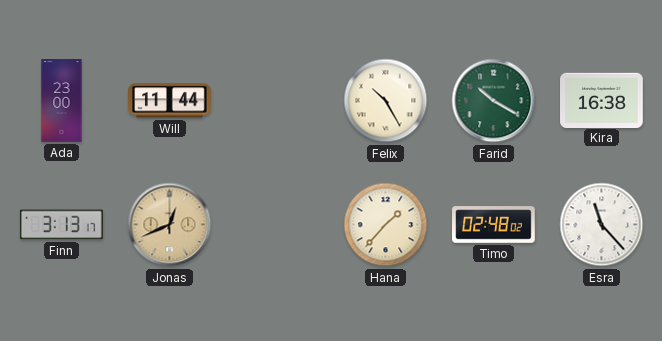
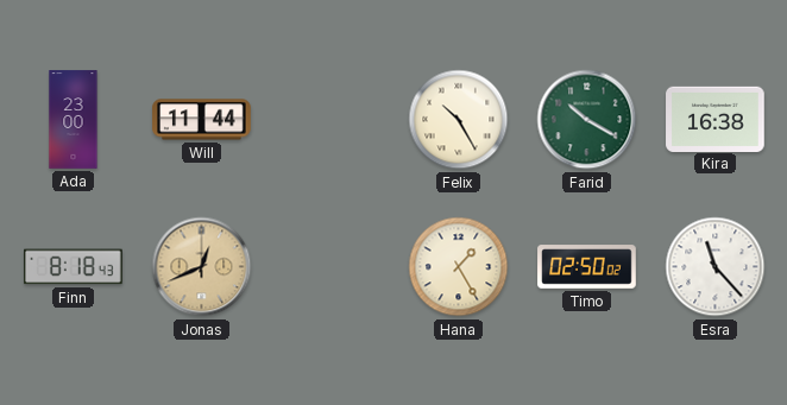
Finn: 3:13 -> 8:18 (74, 267)
Hana: 1:37 -> 1:25 (459, 267)
Timo: 02:48 -> 02:50 (587, 267)
